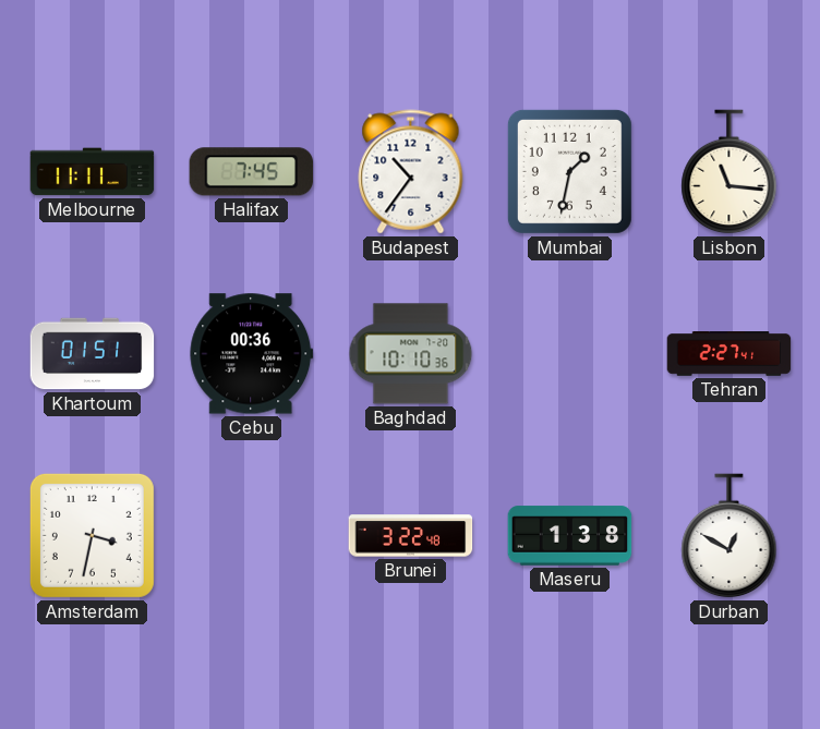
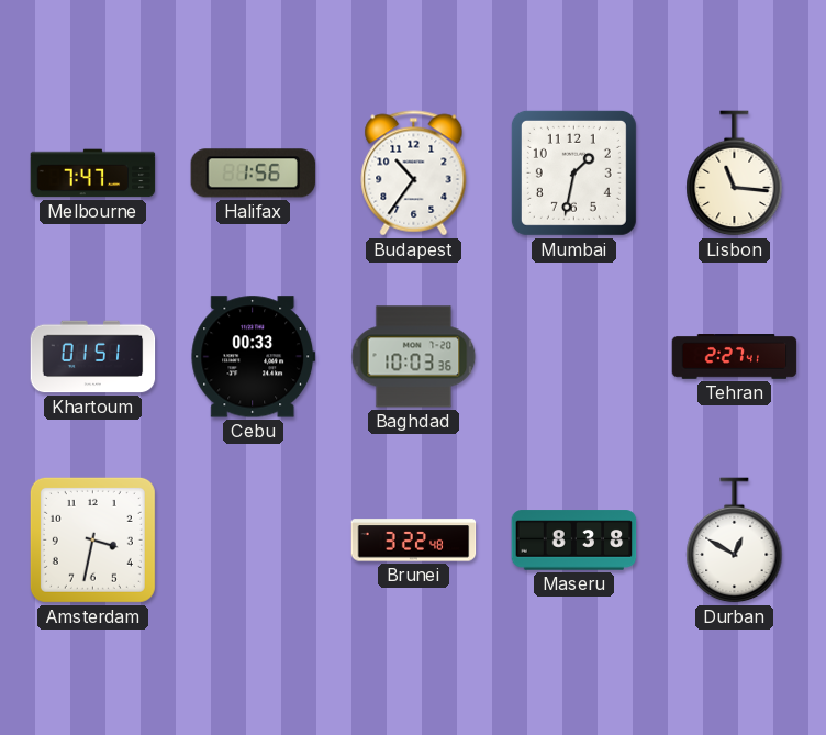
Melbourne: 11:11 -> 7:47 (93, 174)
Halifax: 7:45 -> 1:56 (254, 174)
Cebu: 00:36 -> 00:33 (254, 357)
Baghdad: 10:10 -> 10:03 (414, 357)
Maseru: 1:38 -> 8:38 (574, 541)
